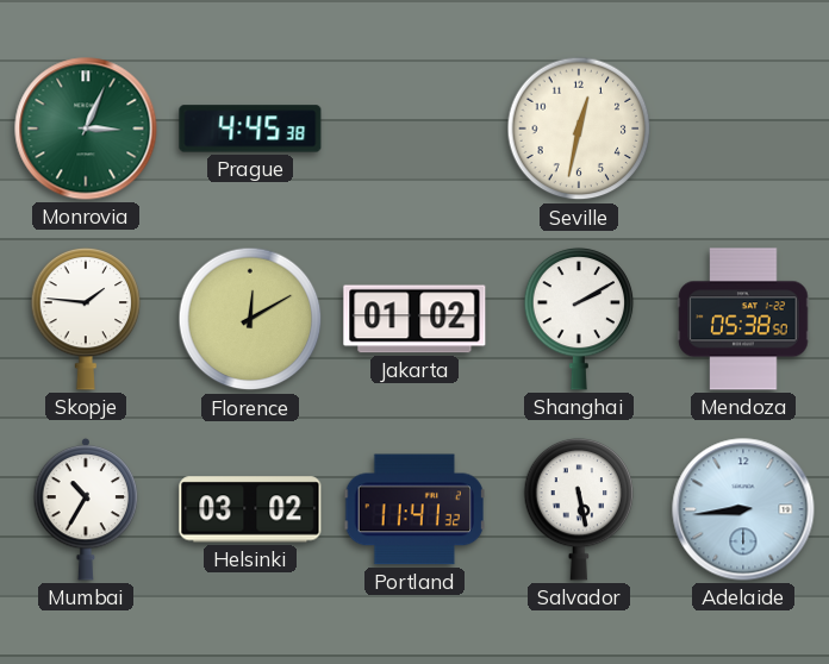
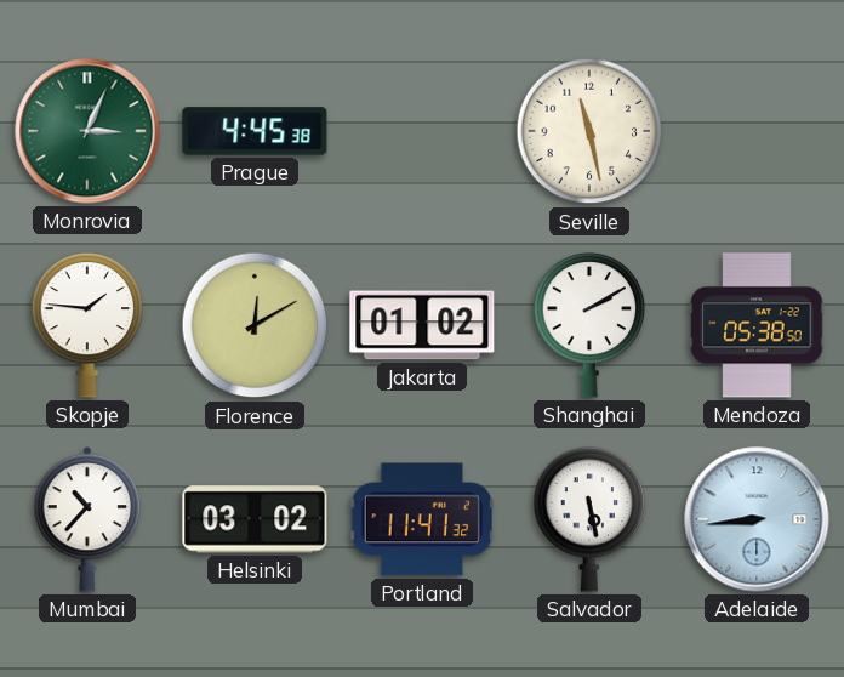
Seville: 12:32 -> 11:28 (589, 131)
Mumbai: 10:35 -> 10:37 (87, 519)
